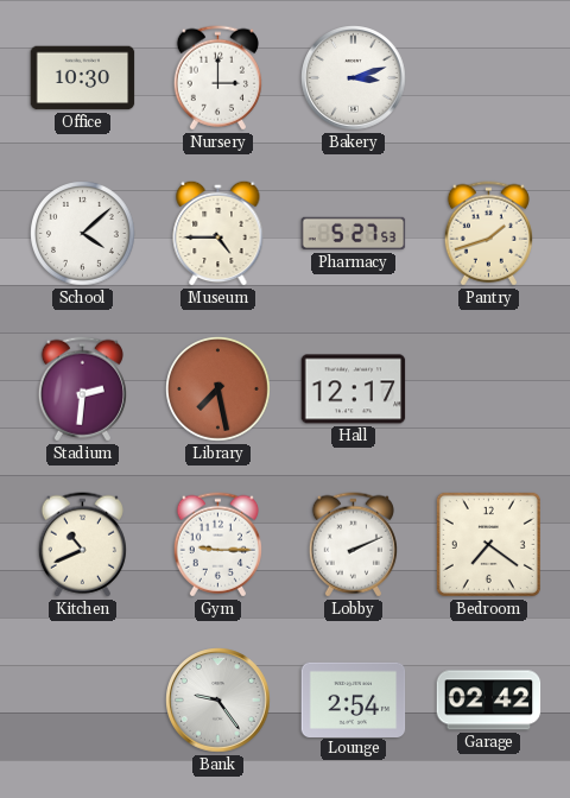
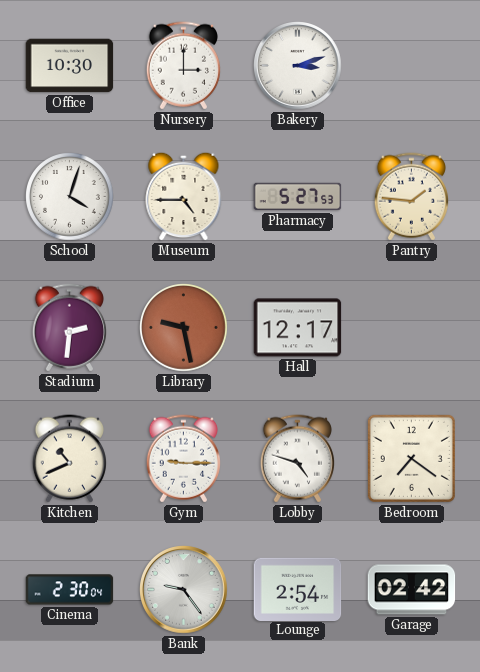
School: 4:08 -> 4:03 (70, 197)
Pantry: 1:42 -> 1:46 (411, 197)
Library: 7:28 -> 9:28 (184, 328)
Lobby: 2:11 -> 4:48 (297, 459)
Cinema: none -> 2:30 (70, 590)
